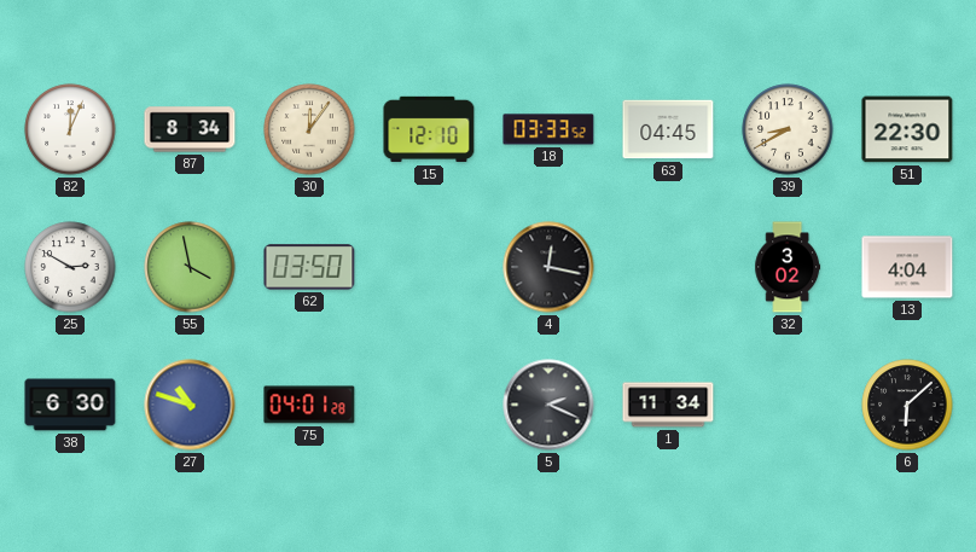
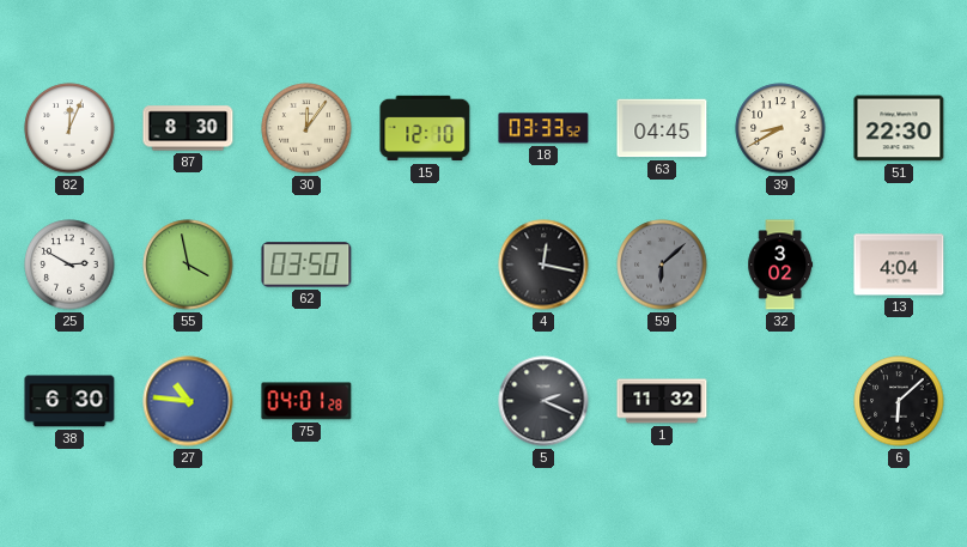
87: 8:34 -> 8:30 (188, 128)
59: none -> 6:08 (662, 265)
27: 10:48 -> 10:46 (188, 401)
1: 11:34 -> 11:32 (662, 401)
